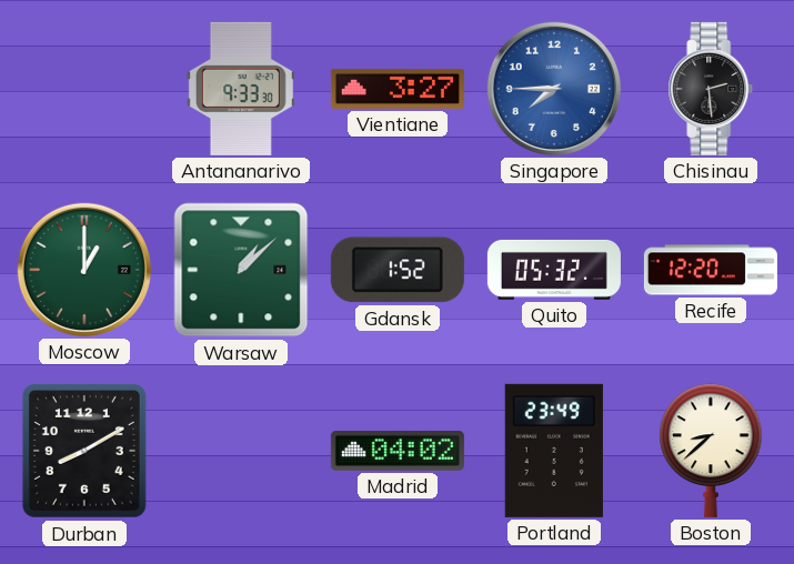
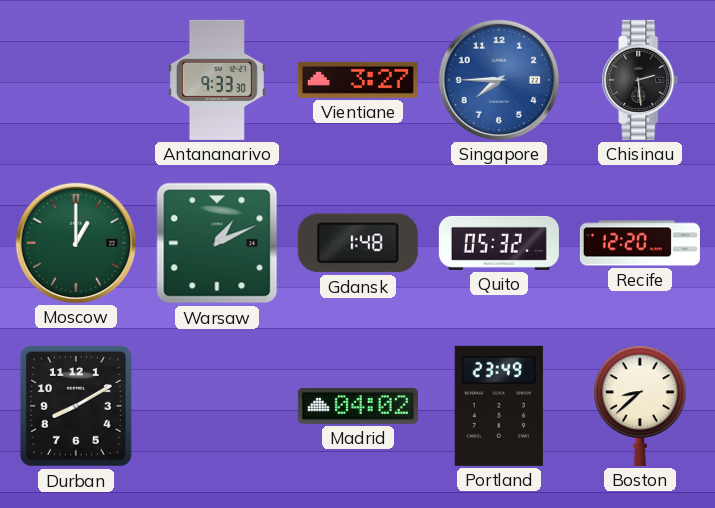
Warsaw: 1:08 -> 1:11 (217, 243)
Gdansk: 1:52 -> 1:48 (358, 243)
